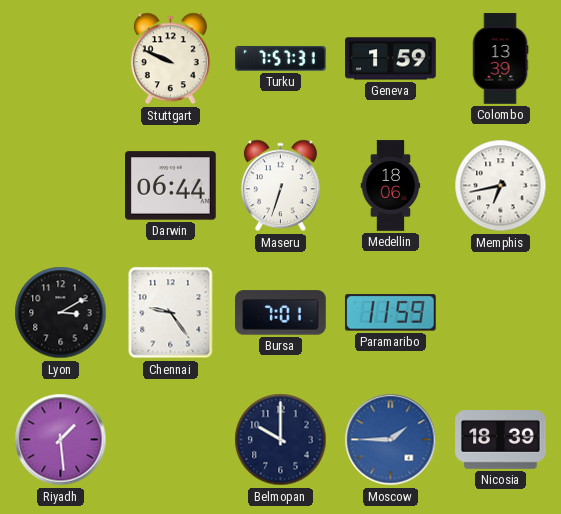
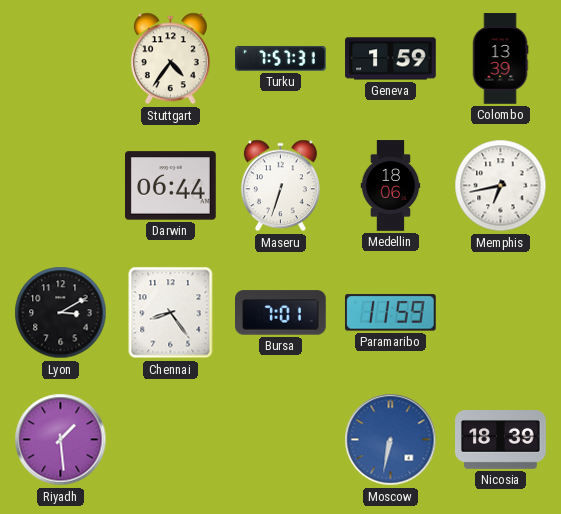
Stuttgart: 9:49 -> 4:36 (170, 59)
Chennai: 9:24 -> 8:24 (171, 313)
Belmopan: 10:00 -> none (281, 440)
Moscow: 1:45 -> 6:32 (391, 440)
